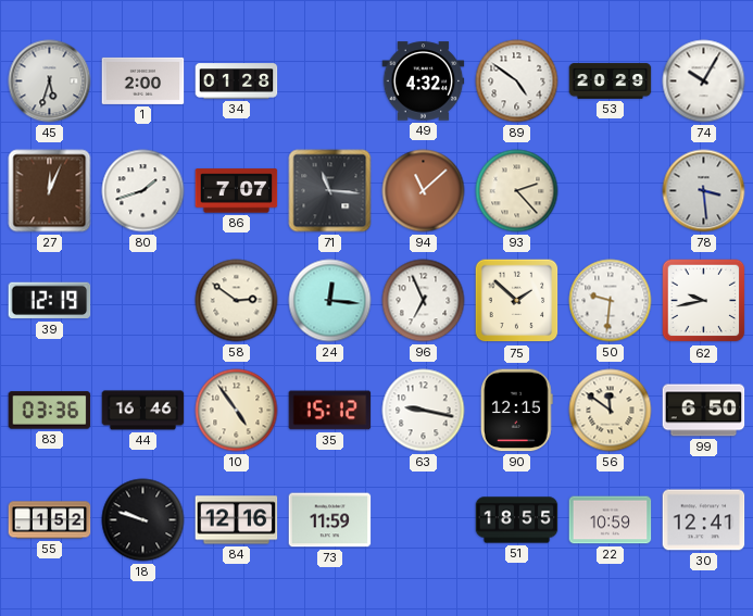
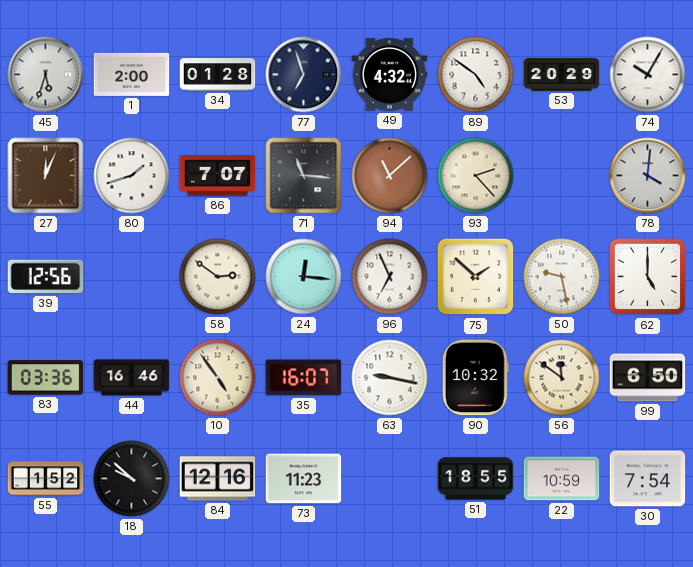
77: none -> 6:57 (304, 75)
78: 3:29 -> 4:01 (648, 176)
39: 12:19 -> 12:56 (46, 277)
50: 9:31 -> 9:28 (562, 277)
62: 9:43 -> 5:00 (648, 277)
35: 15:12 -> 16:07 (304, 378)
90: 12:15 -> 10:32 (475, 378)
18: 9:48 -> 9:52 (132, 479)
73: 11:59 -> 11:23 (304, 479)
30: 12:41 -> 7:54 (648, 479)
